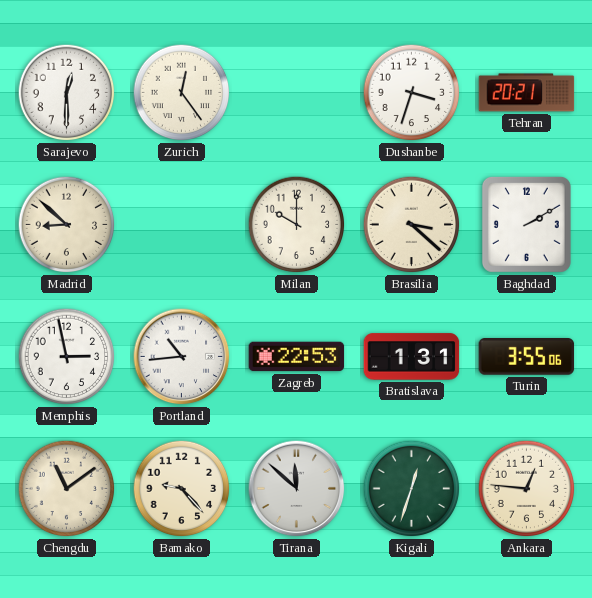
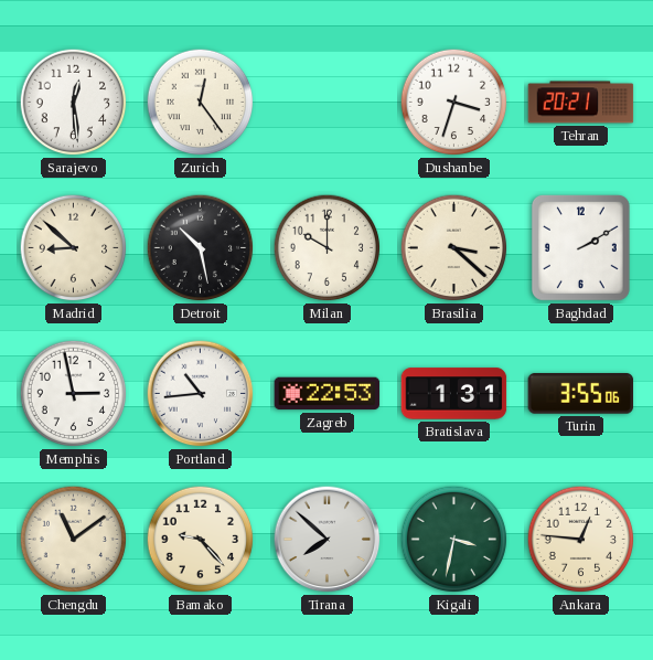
Sarajevo: 12:30 -> 12:29 (74, 103)
Detroit: none -> 10:28 (201, 248)
Tirana: 11:52 -> 7:52 (328, 540)
Kigali: 12:33 -> 3:32 (454, 540)
